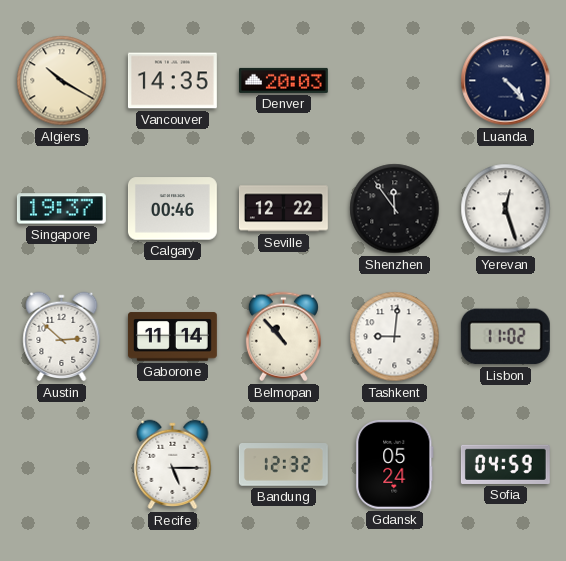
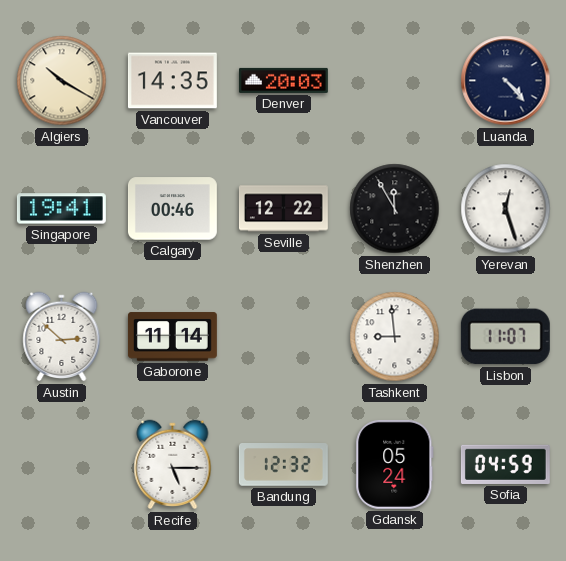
Singapore: 19:37 -> 19:41 (61, 209)
Shenzhen: 11:54 -> 11:55 (395, 209)
Belmopan: 10:53 -> none (283, 337)
Tashkent: 9:01 -> 8:59 (395, 337)
Lisbon: 11:02 -> 11:07 (505, 337)
